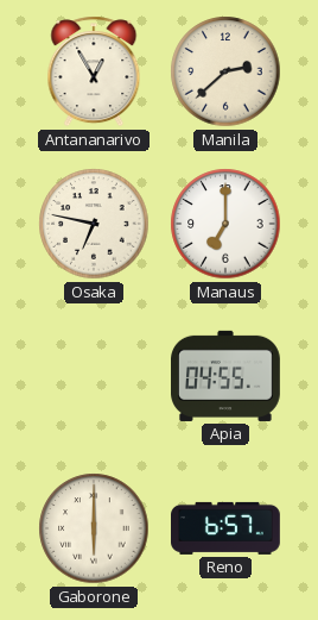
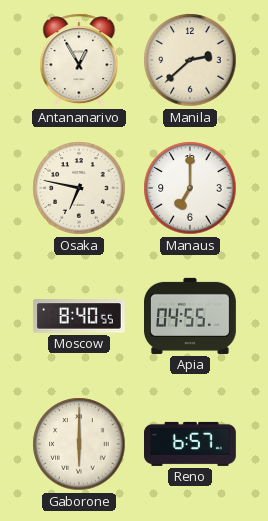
Moscow: none -> 8:40 (79, 316)
